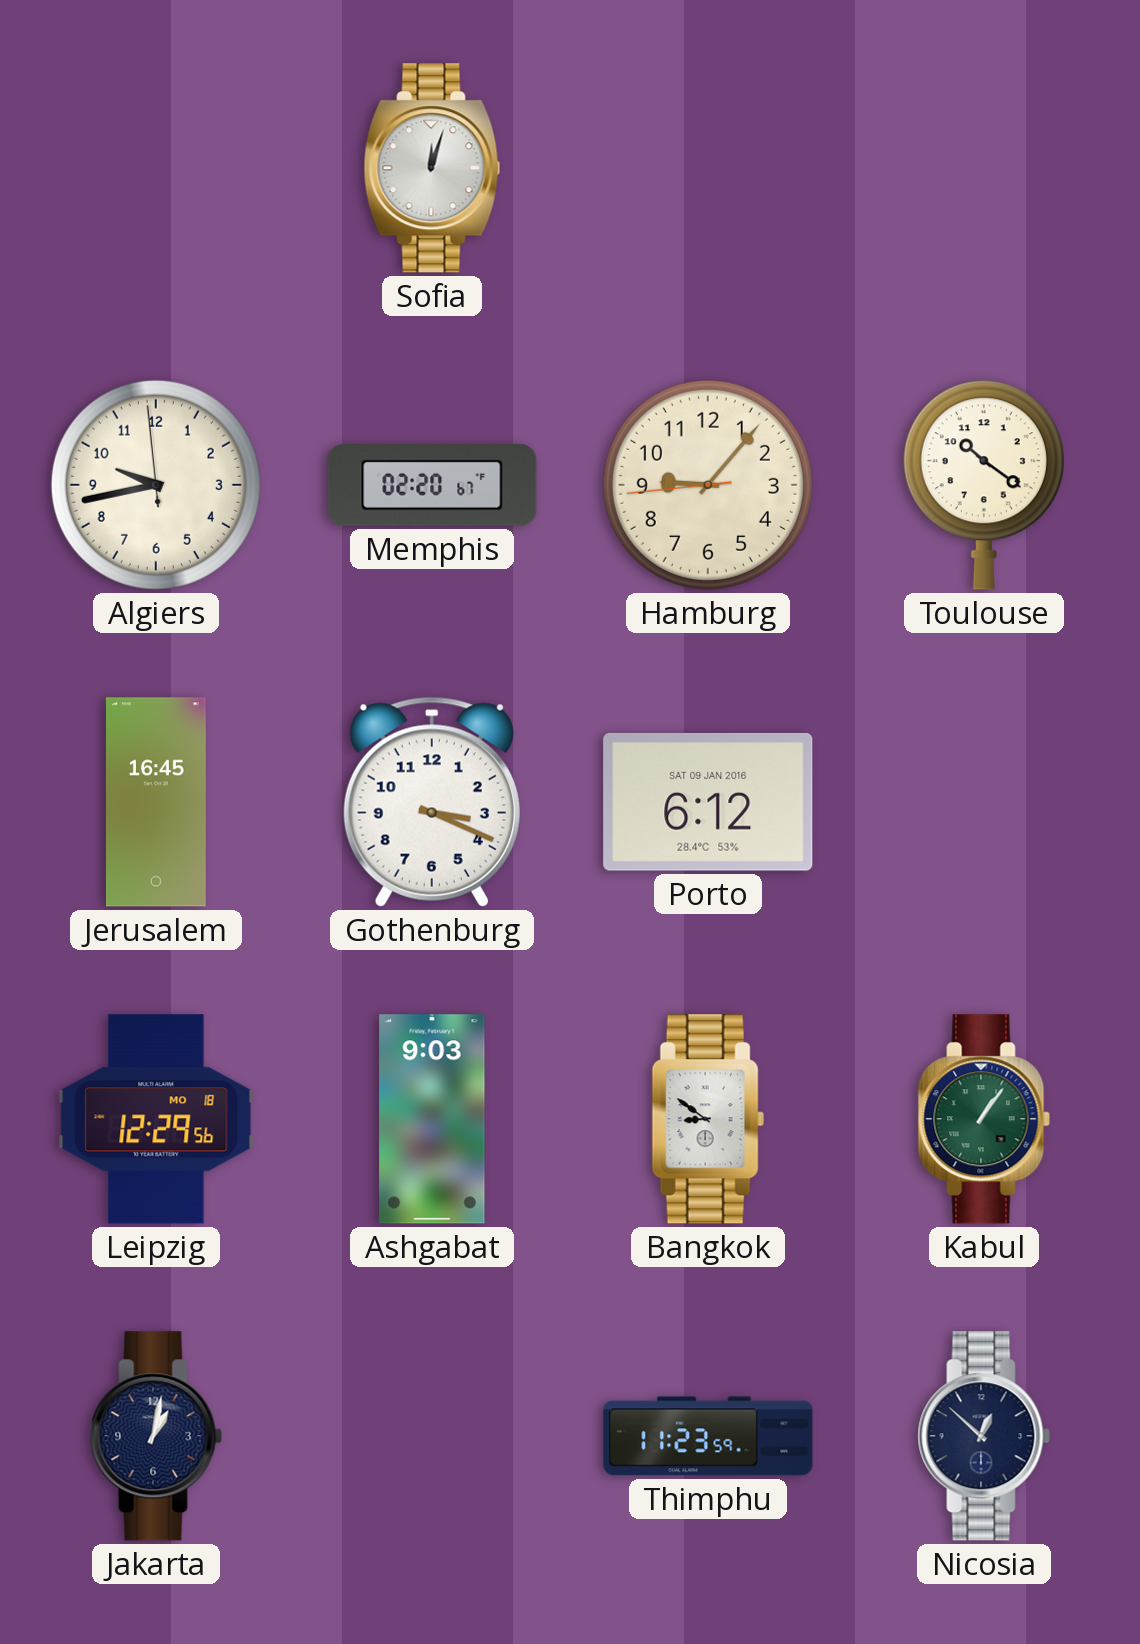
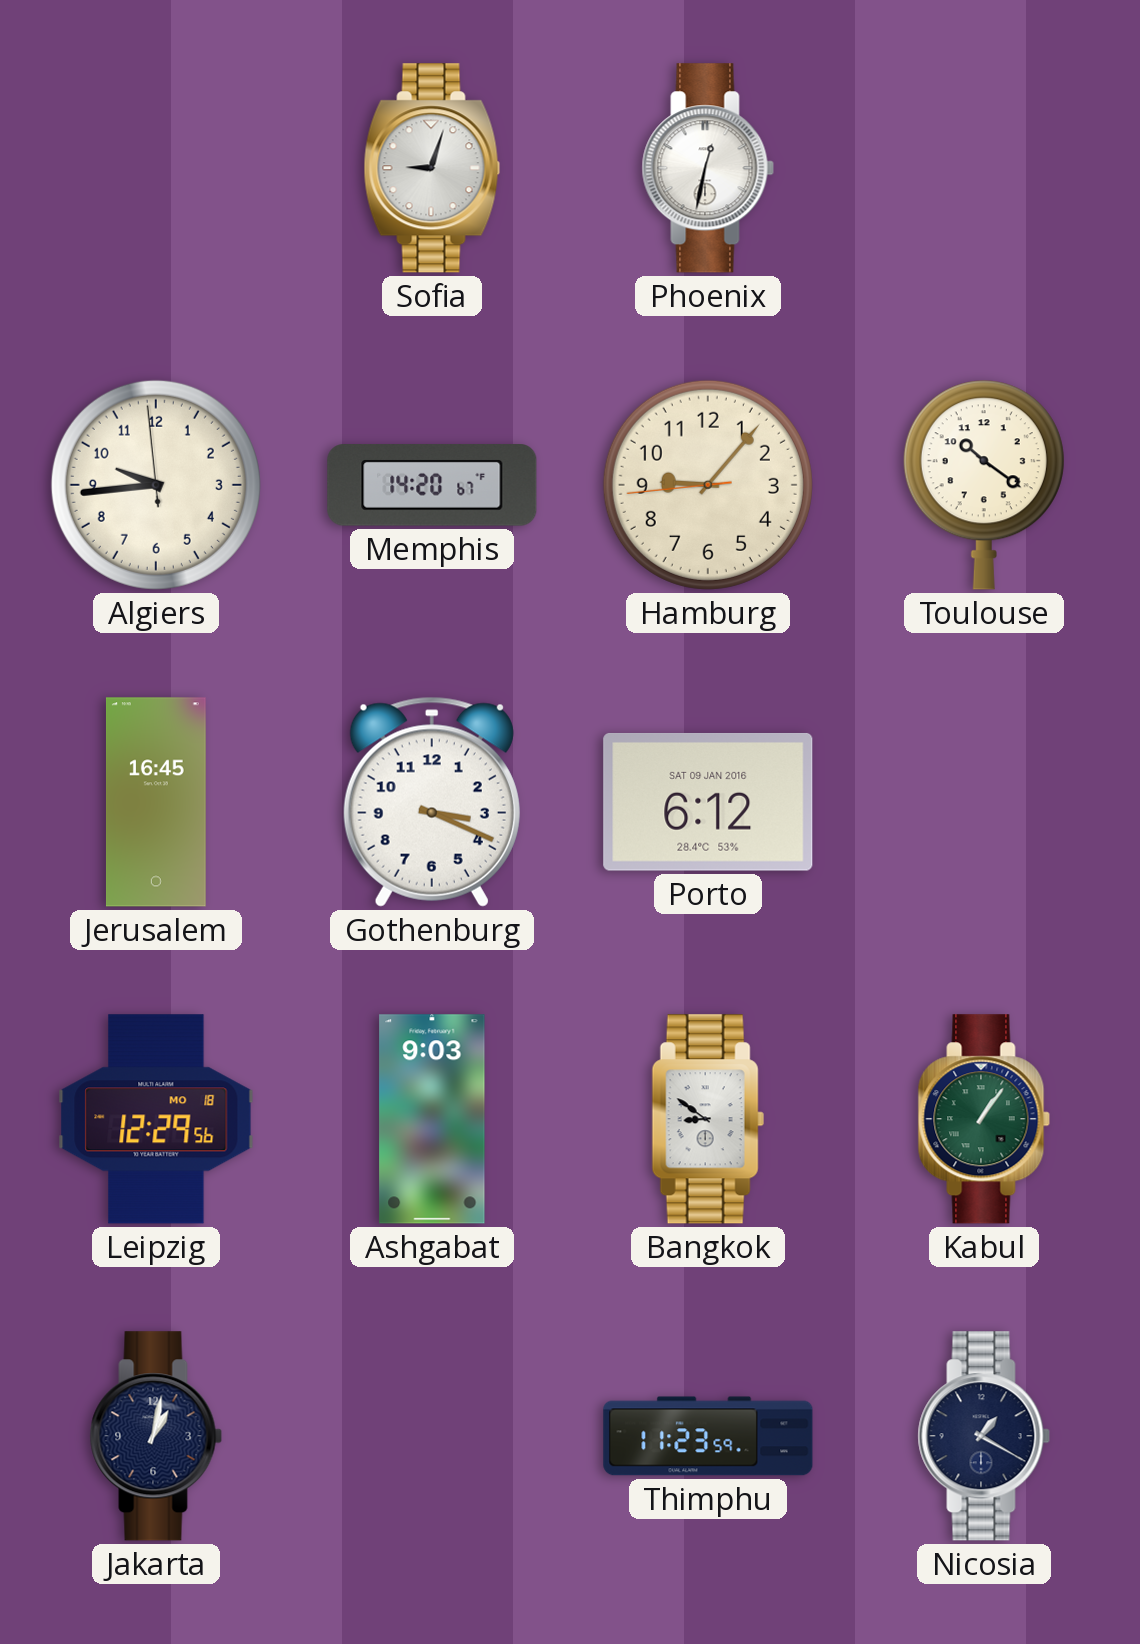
Sofia: 12:03 -> 9:03 (432, 168)
Phoenix: none -> 12:32 (708, 168)
Algiers: 9:42 -> 9:43 (156, 485)
Memphis: 02:20 -> 14:20 (432, 485)
Nicosia: 12:52 -> 1:20 (984, 1436)
